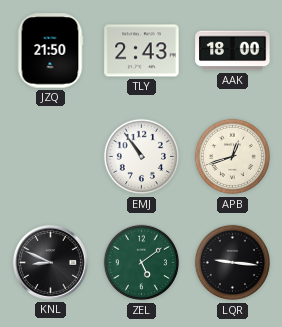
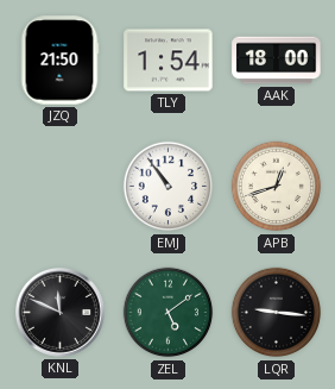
TLY: 2:43 -> 1:54 (169, 61)
KNL: 8:49 -> 11:49 (59, 312)
